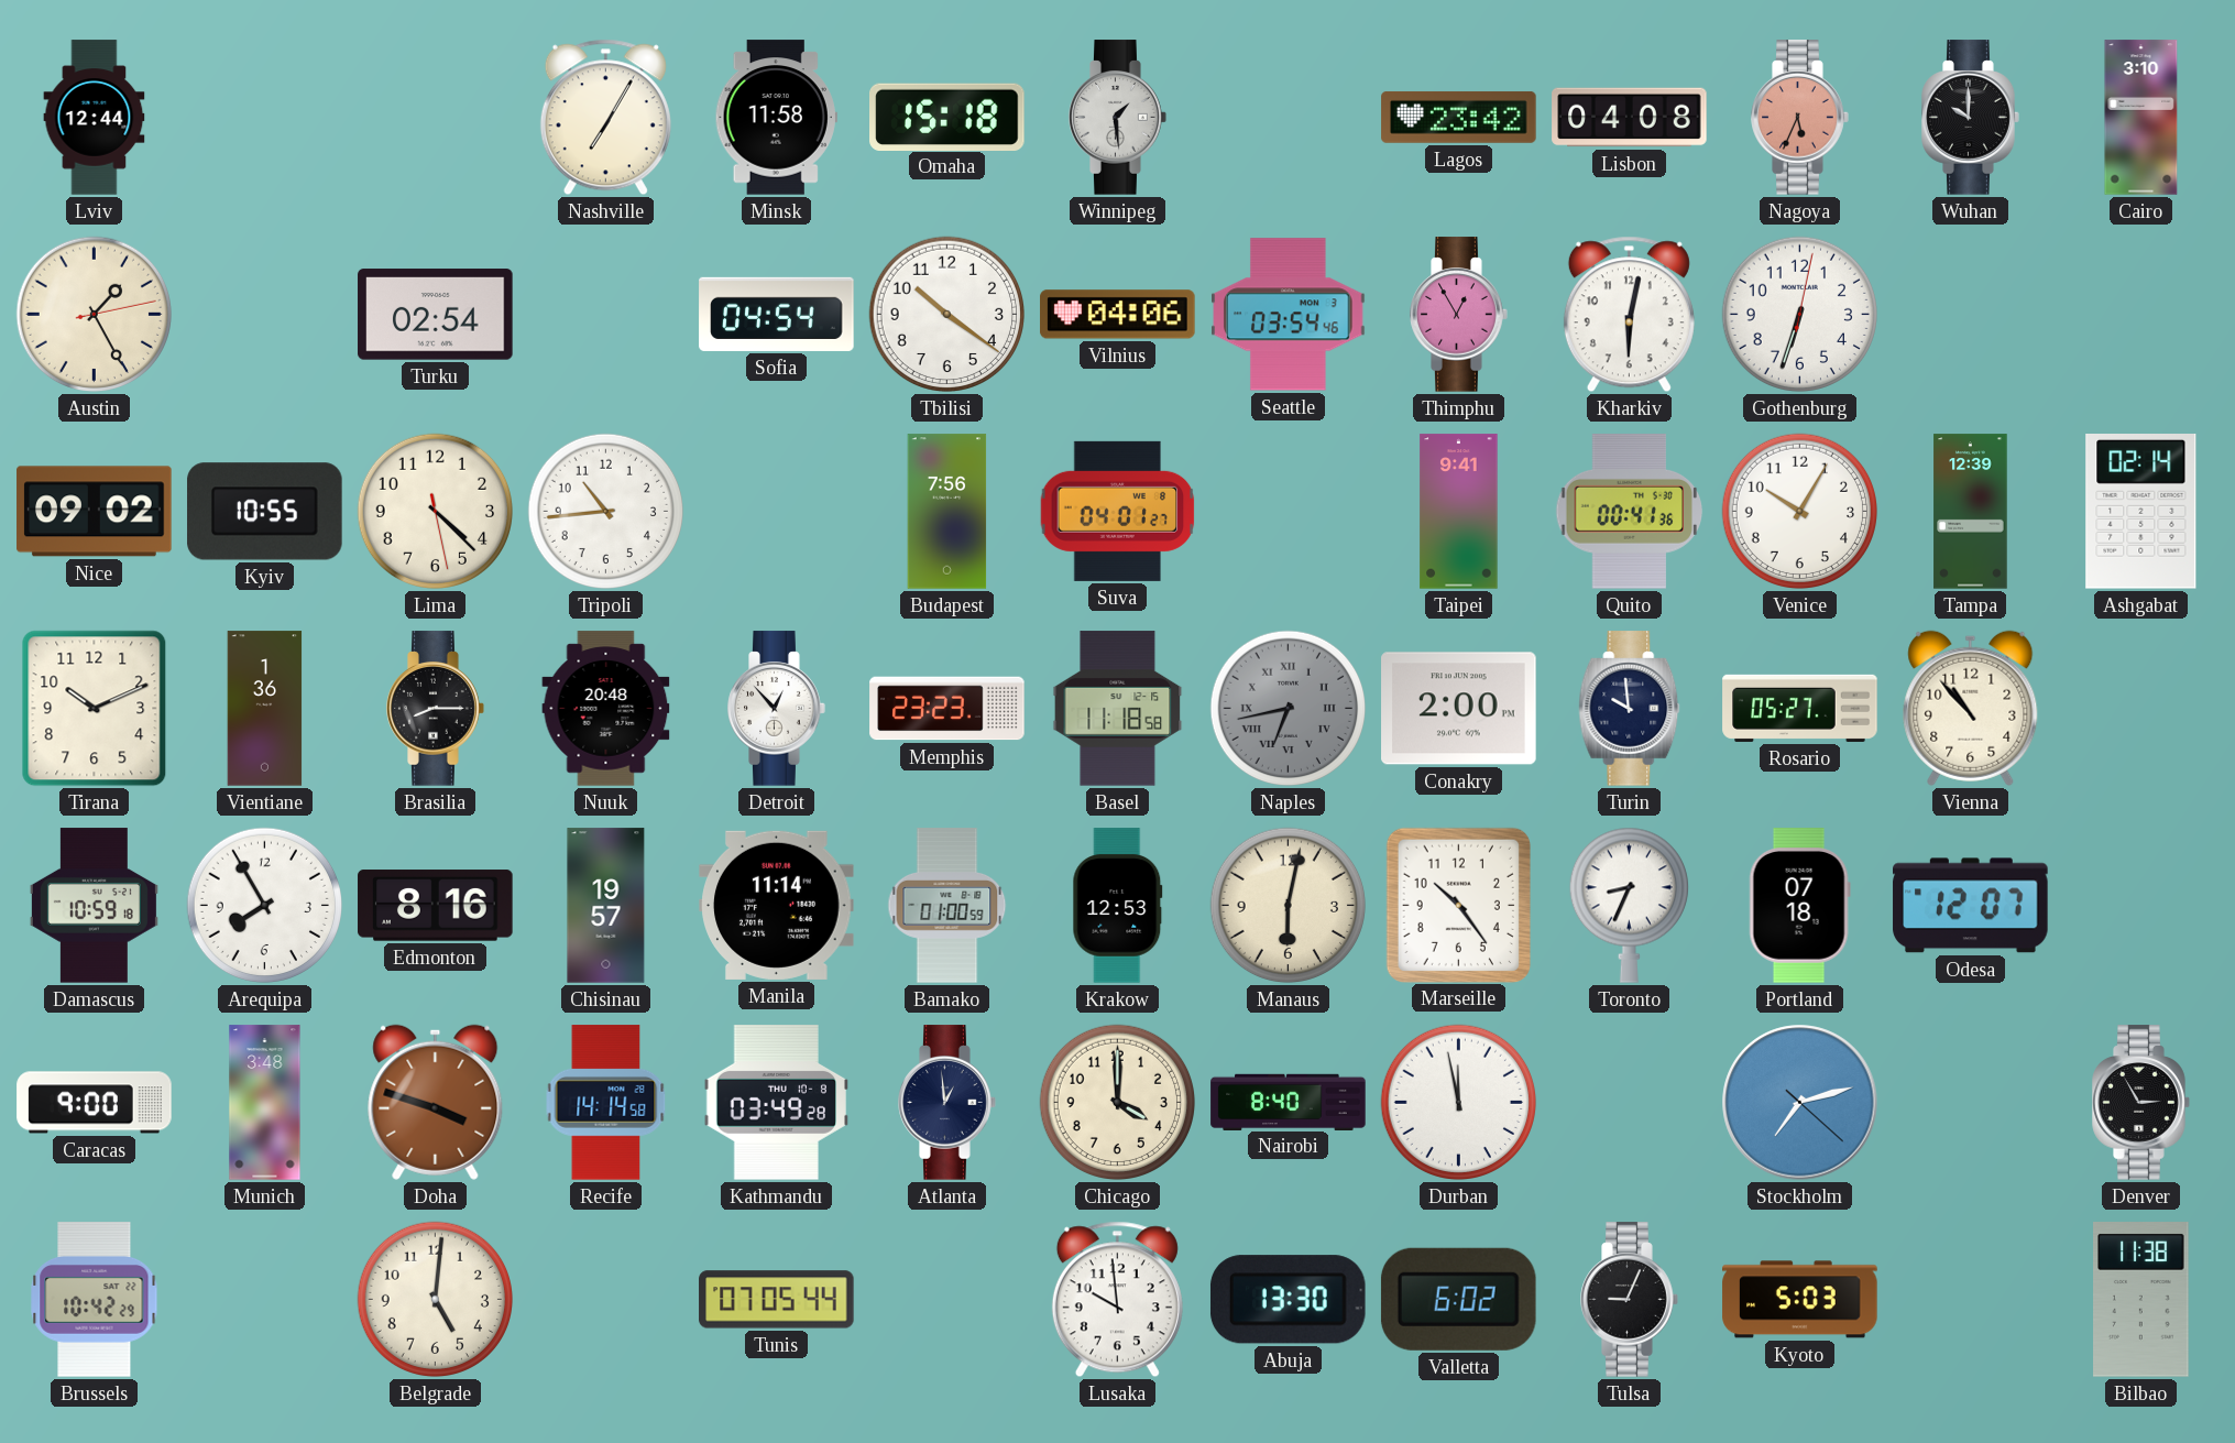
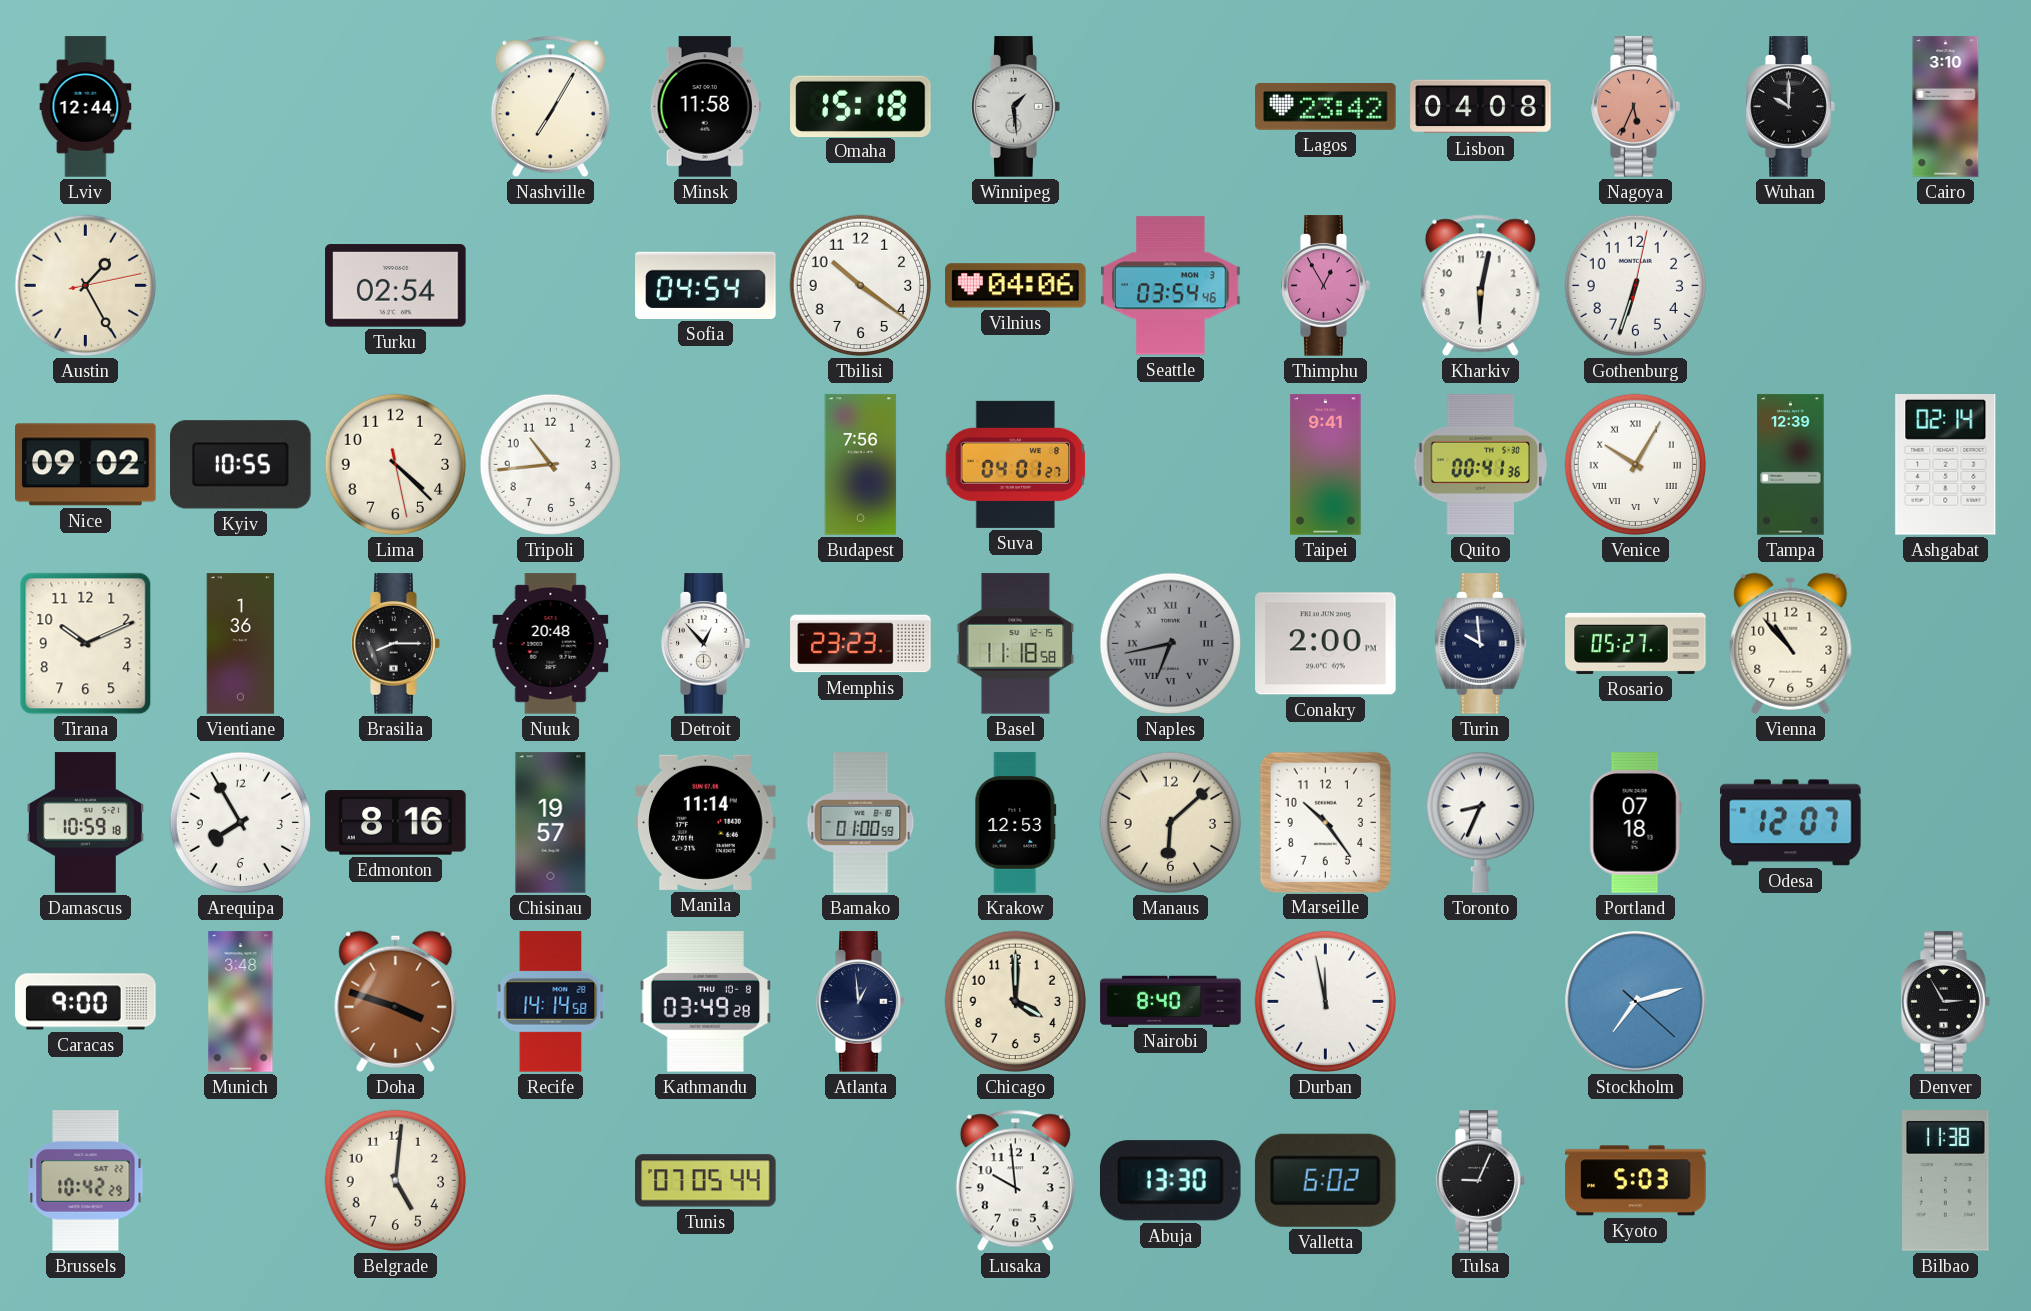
Venice numerals: Arabic -> Roman (1636, 465)
Manaus: 6:02 -> 6:08 (1171, 823)
